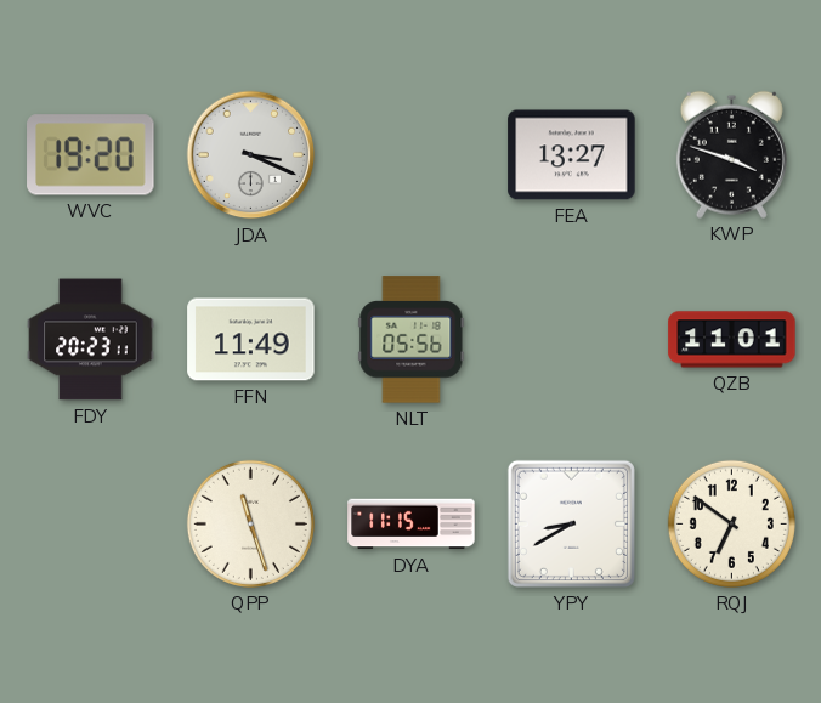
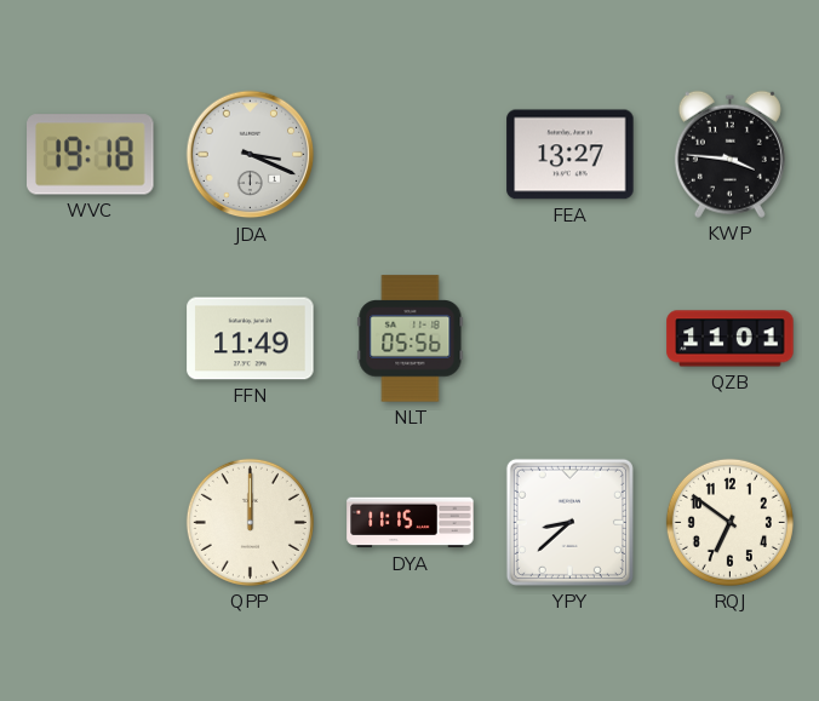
WVC: 19:20 -> 19:18 (91, 155)
KWP: 3:48 -> 3:46 (729, 154)
FDY: 20:23 -> none (91, 340)
QPP: 11:27 -> 12:00 (250, 522)
YPY: 8:40 -> 8:38 (569, 522)
